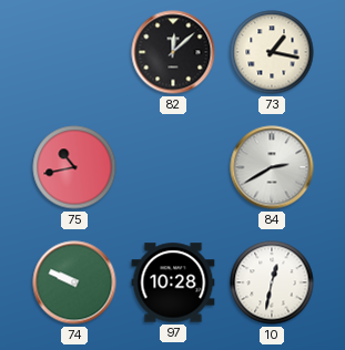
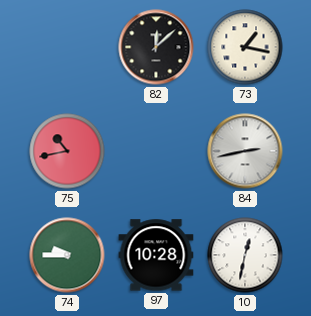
84: 2:40 -> 2:43 (245, 151)
74: 9:49 -> 9:45 (67, 255)
